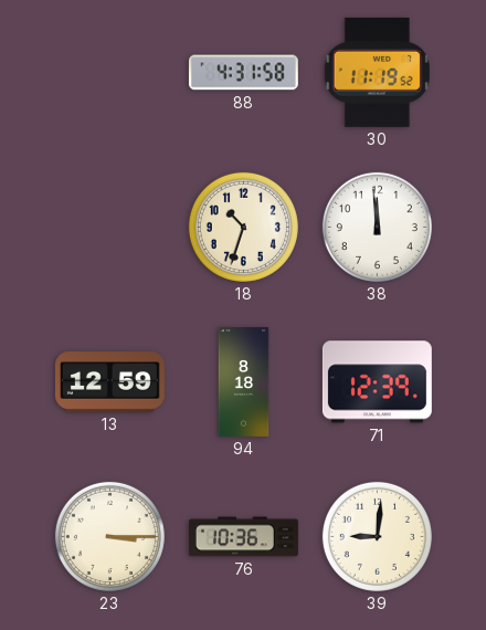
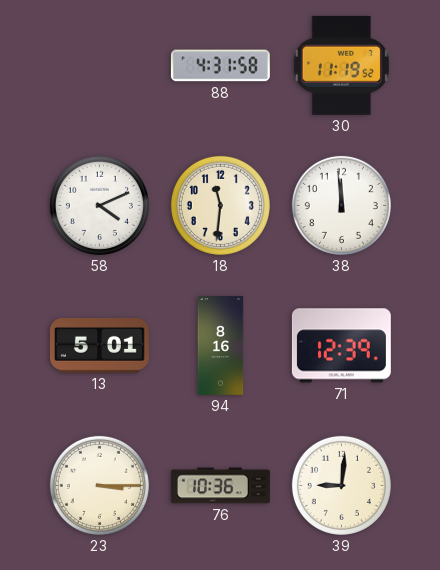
58: none -> 4:11 (99, 205)
18: 10:33 -> 11:31 (220, 205)
13: 12:59 -> 5:01 (99, 346)
94: 8:18 -> 8:16 (221, 345)
